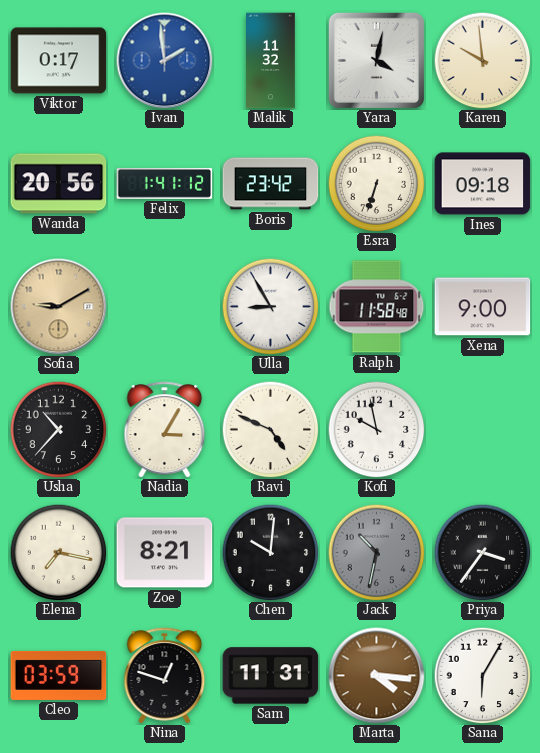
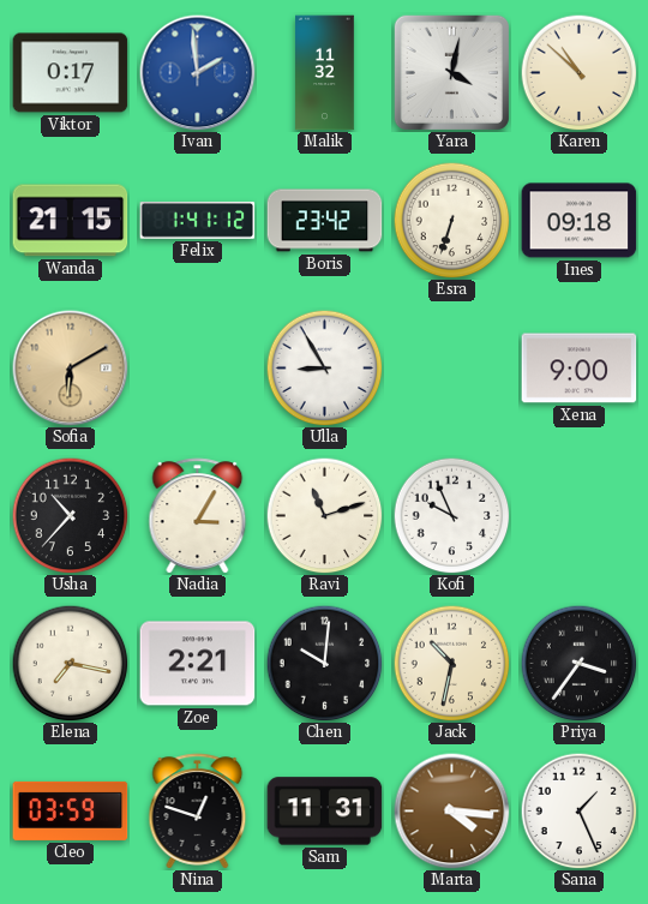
Karen: 9:59 -> 10:52 (578, 72)
Wanda: 20:56 -> 21:15 (71, 221)
Sofia: 9:10 -> 6:10 (71, 369)
Ralph: 11:58 -> none (377, 307)
Ravi: 4:49 -> 11:12 (324, 515)
Kofi: 9:58 -> 9:56 (451, 515)
Zoe: 8:21 -> 2:21 (198, 664)
Jack dial: grey -> cream (451, 663)
Sana: 6:05 -> 1:26 (578, 810)
